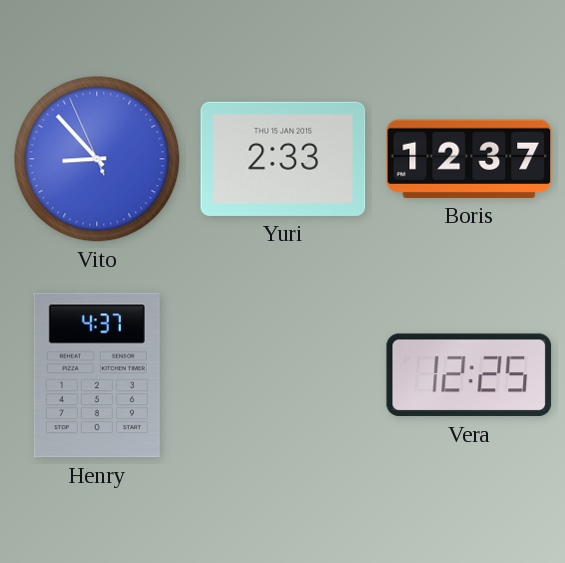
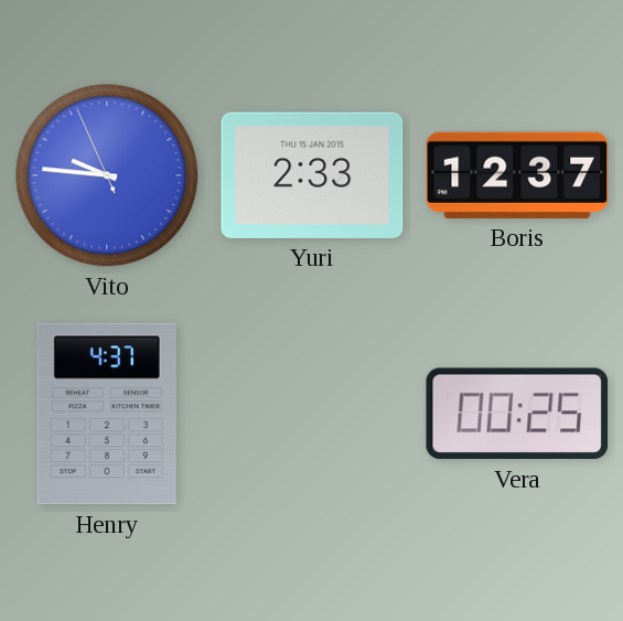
Vito: 8:52 -> 9:45 (107, 175)
Vera: 12:25 -> 00:25 (517, 414)
